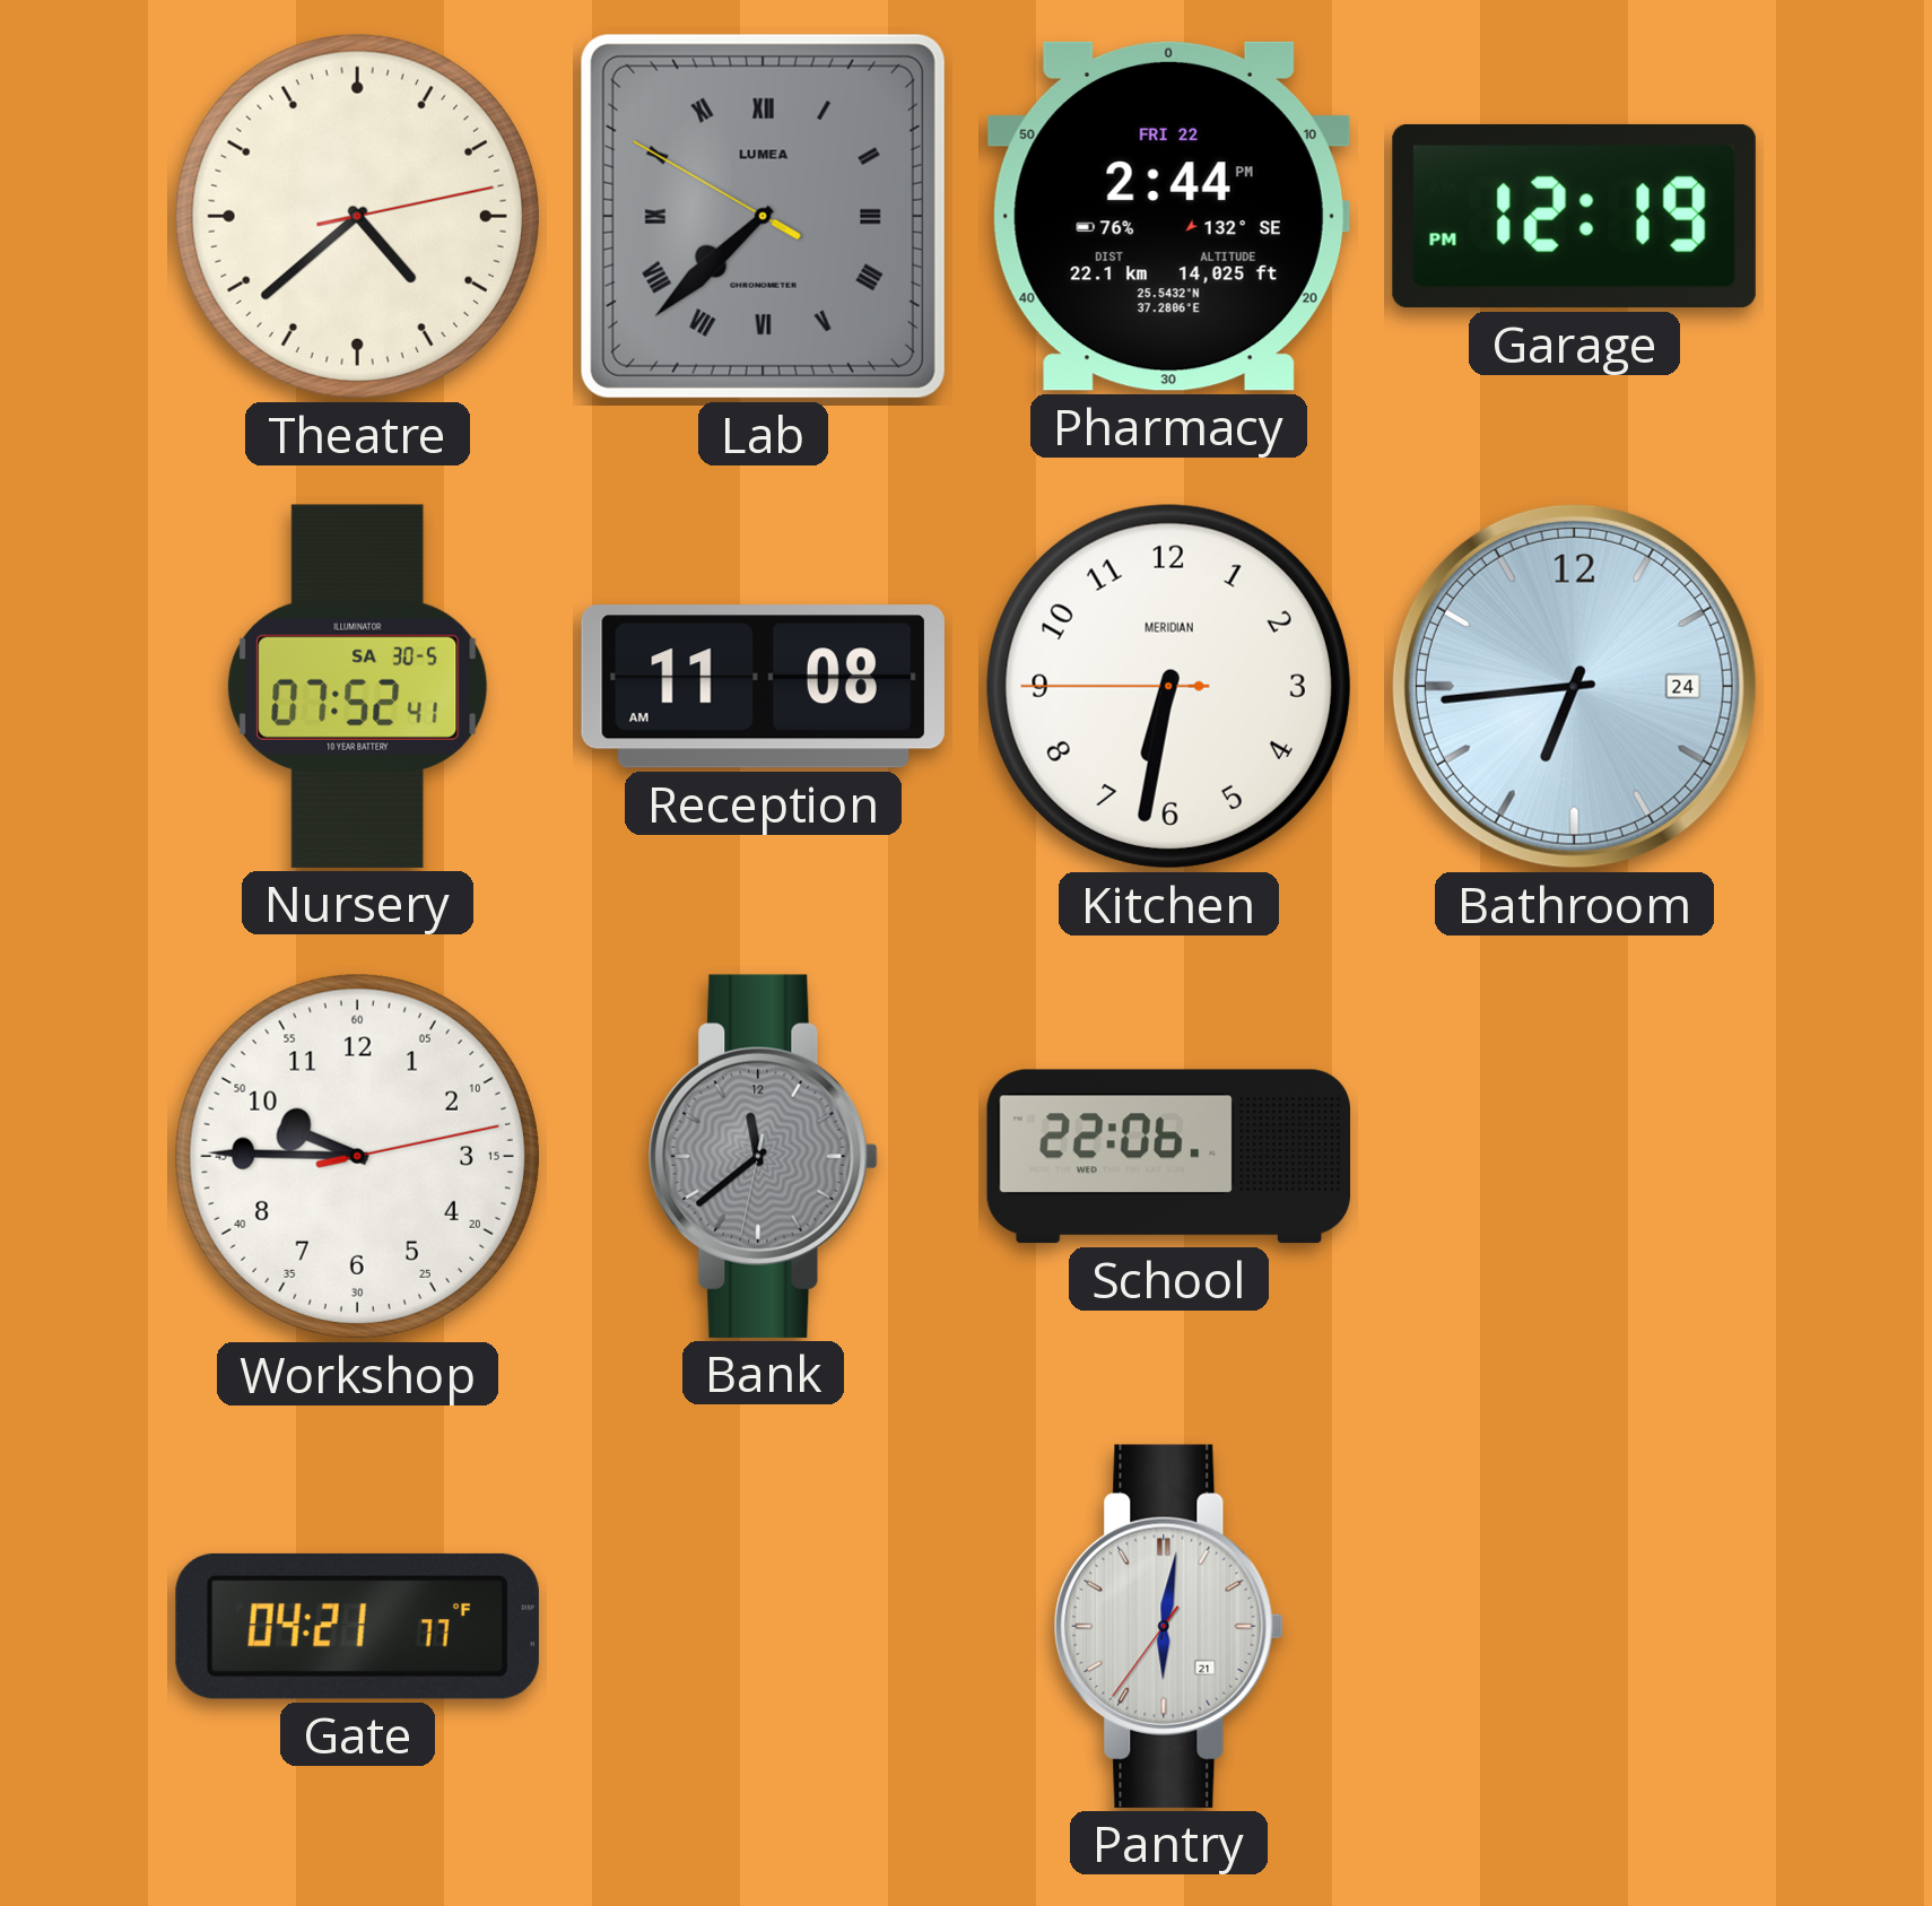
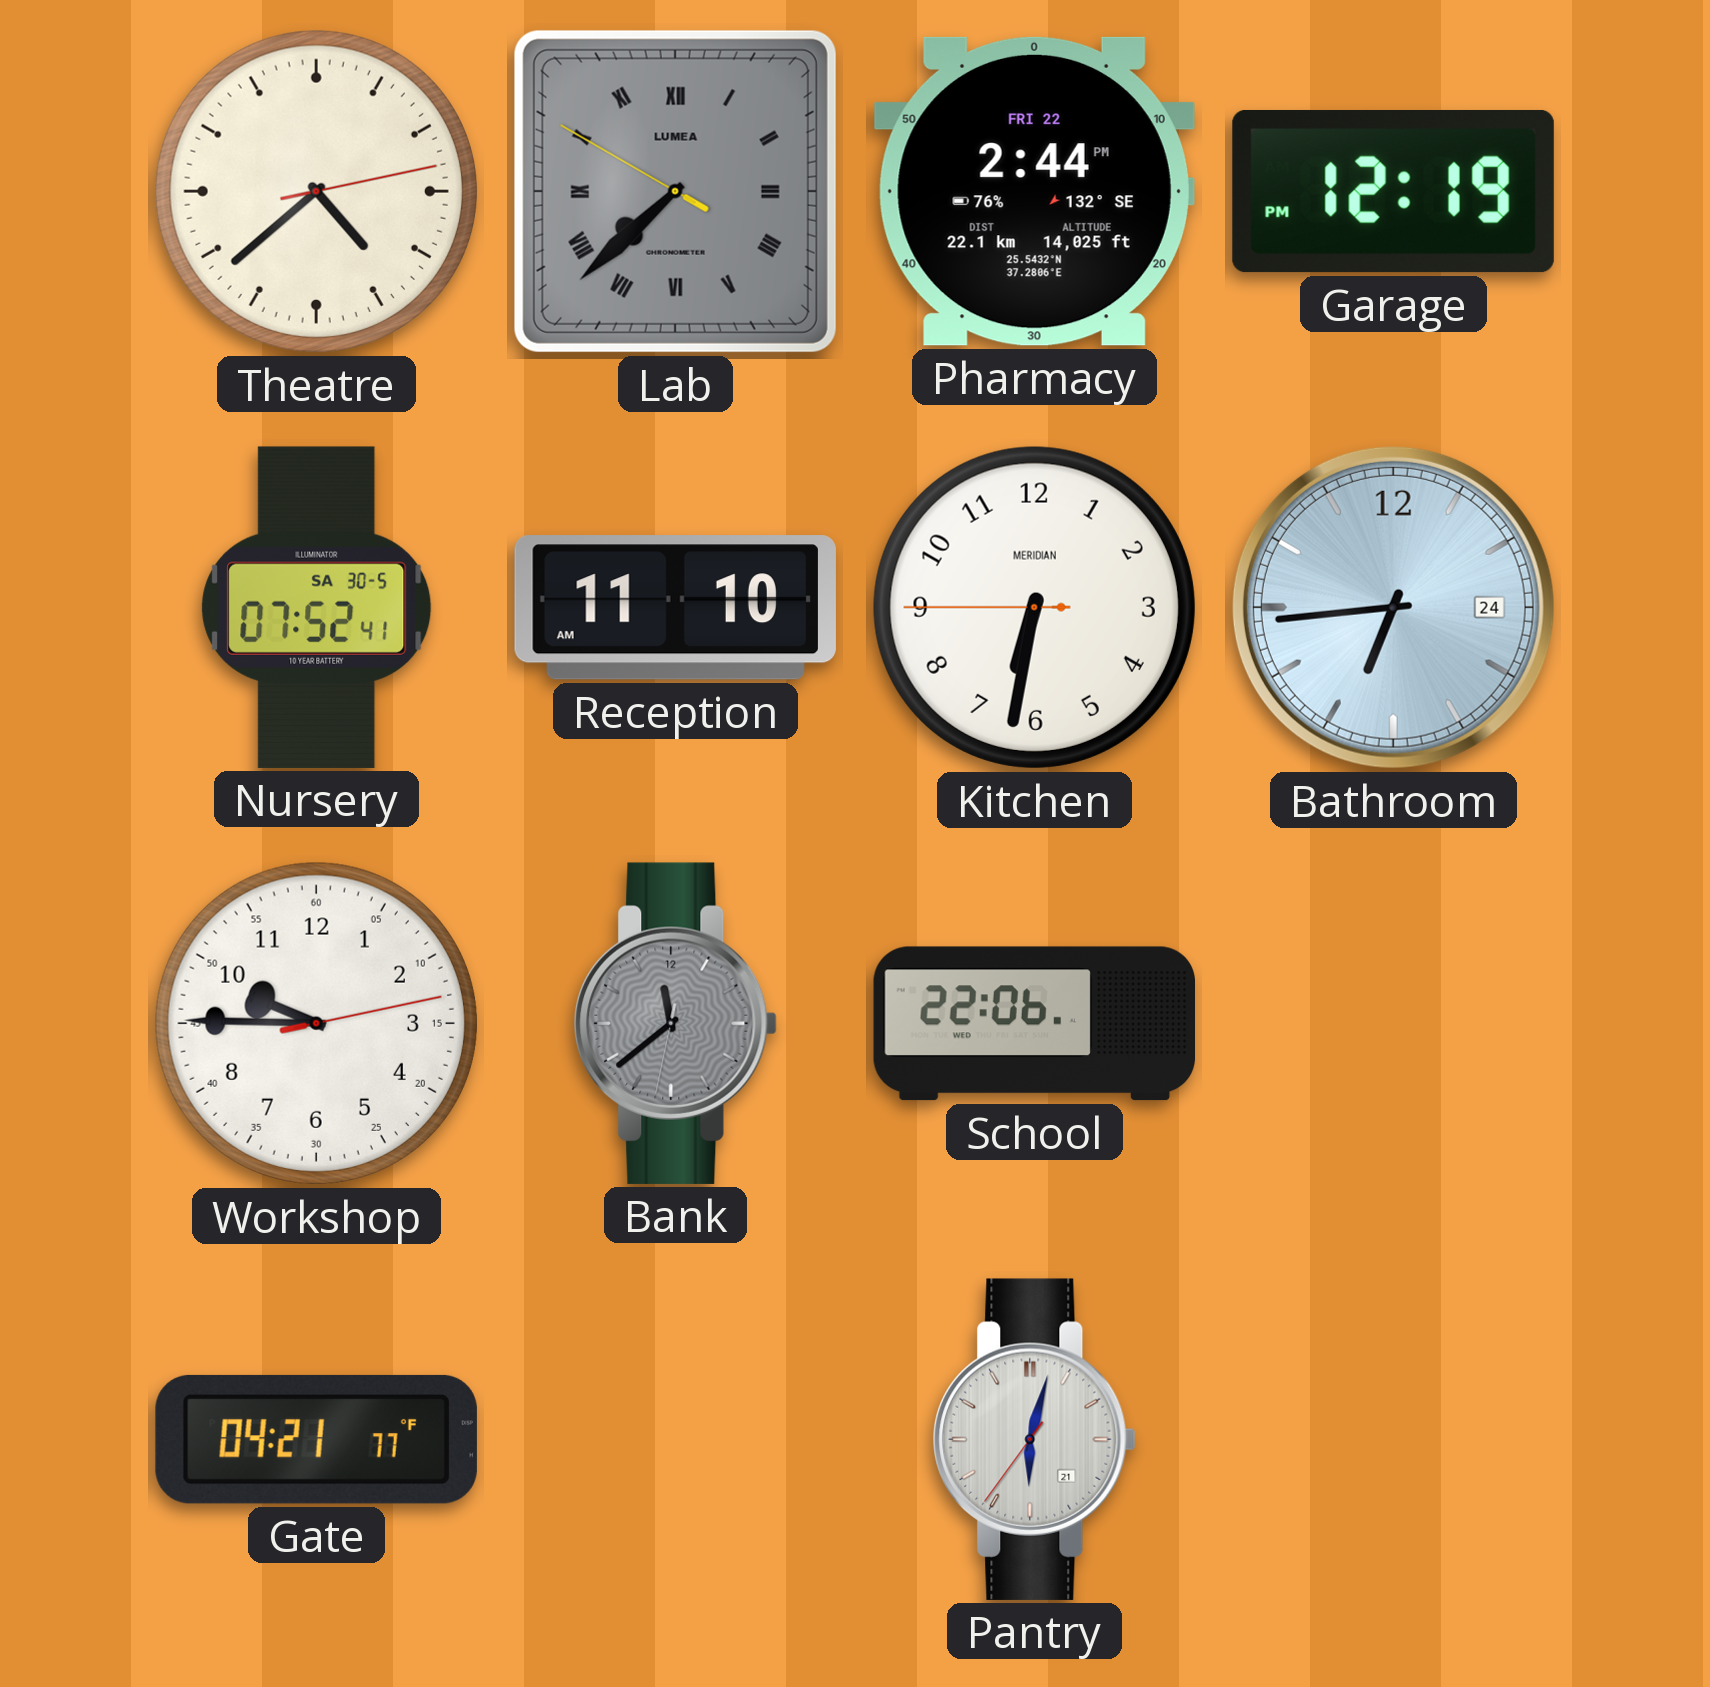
Reception: 11:08 -> 11:10 (675, 608)
Pantry: 6:01 -> 6:02 (1034, 1439)
